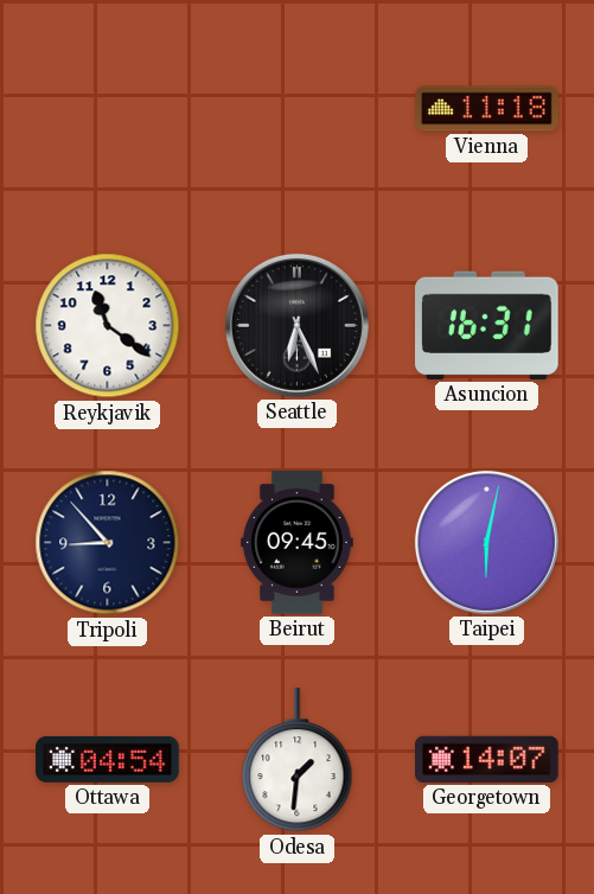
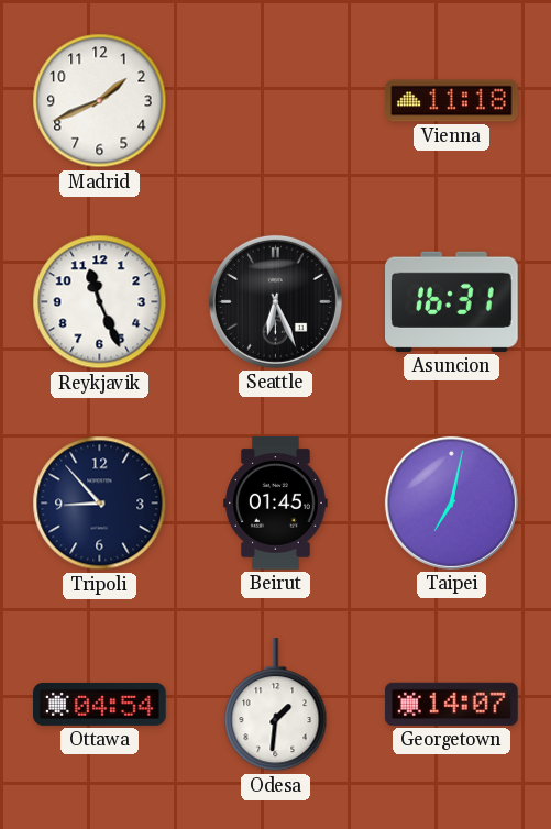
Madrid: none -> 1:41 (100, 101)
Reykjavik: 11:21 -> 11:26 (100, 302)
Beirut: 09:45 -> 01:45 (276, 504)
Taipei: 6:02 -> 7:02 (451, 502)
